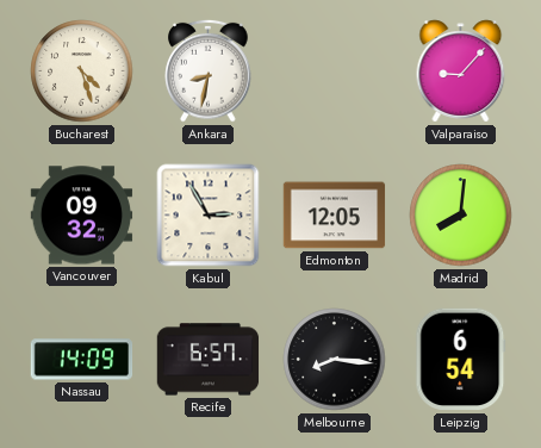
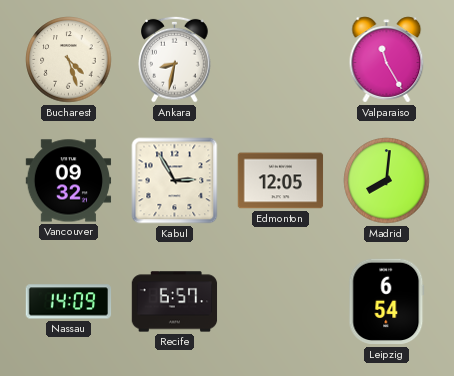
Valparaiso: 9:07 -> 11:25 (387, 60)
Melbourne: 8:16 -> none (335, 360)
